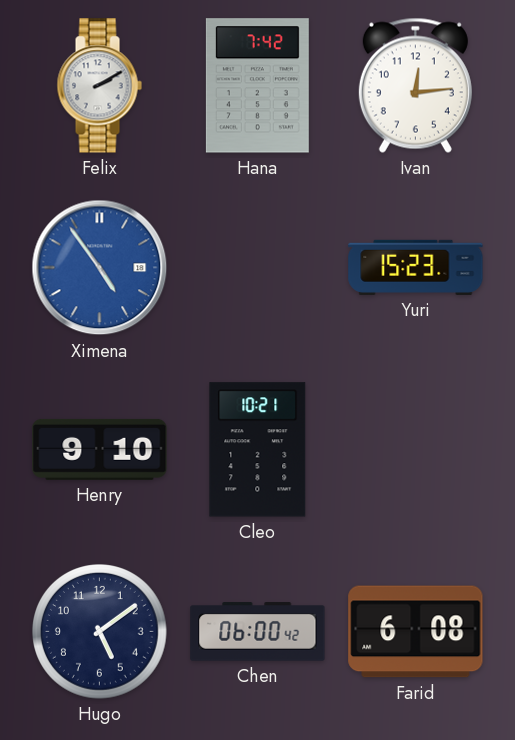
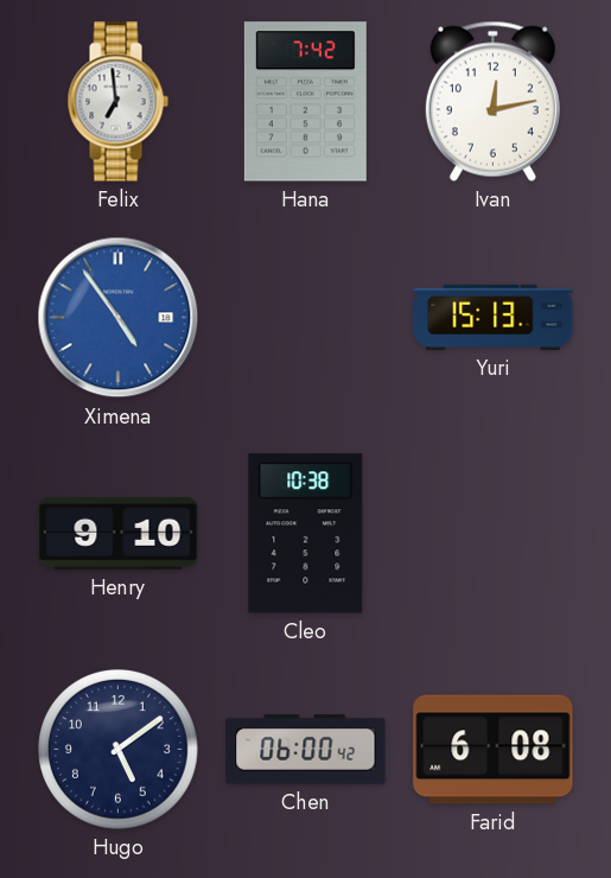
Felix: 2:10 -> 6:59 (117, 102)
Ivan: 12:14 -> 12:13 (492, 101)
Yuri: 15:23 -> 15:13 (494, 317)
Cleo: 10:21 -> 10:38 (306, 534)
